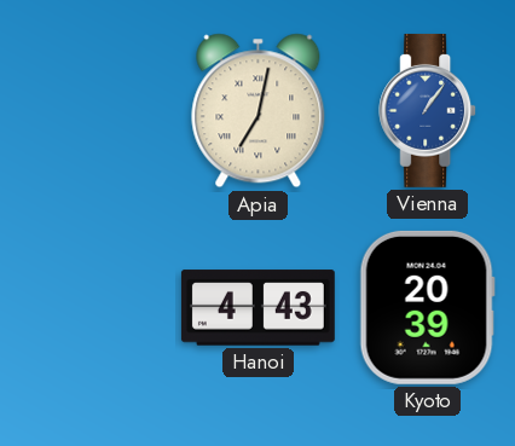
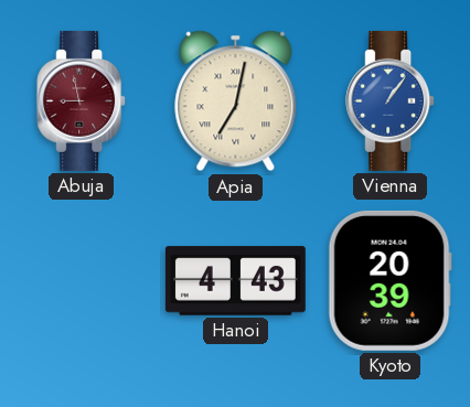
Abuja: none -> 8:58 (82, 100)
